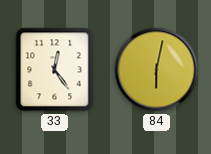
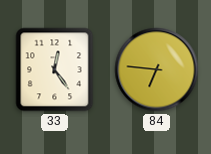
84: 6:02 -> 6:46 (157, 70)
